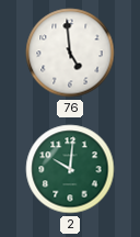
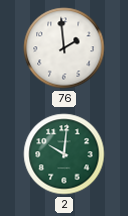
76: 4:59 -> 1:59 (64, 48)
